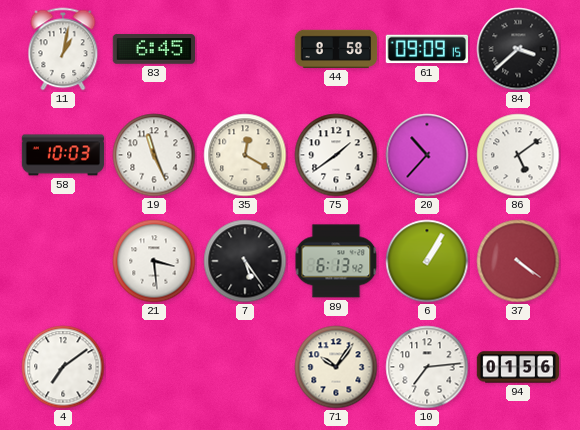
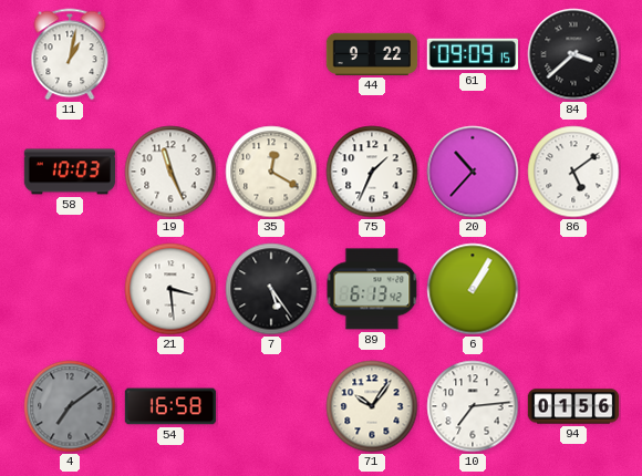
83: 6:45 -> none (153, 49)
44: 8:58 -> 9:22 (372, 54)
75: 1:39 -> 1:34 (372, 172)
37: 4:21 -> none (518, 261)
4 dial: white -> grey (70, 406)
54: none -> 16:58 (170, 406)
